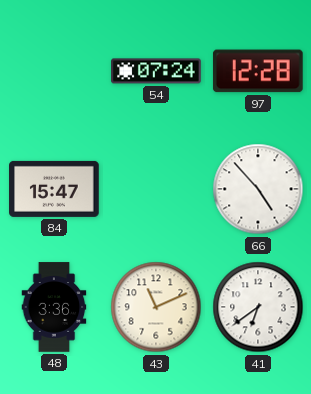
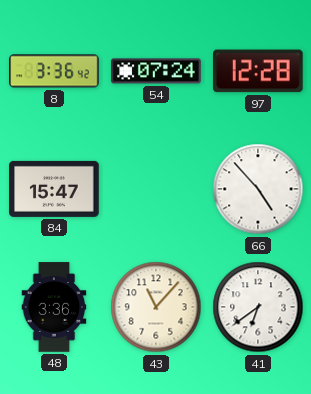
8: none -> 3:36 (54, 71)
43: 11:11 -> 11:07 (156, 307)
